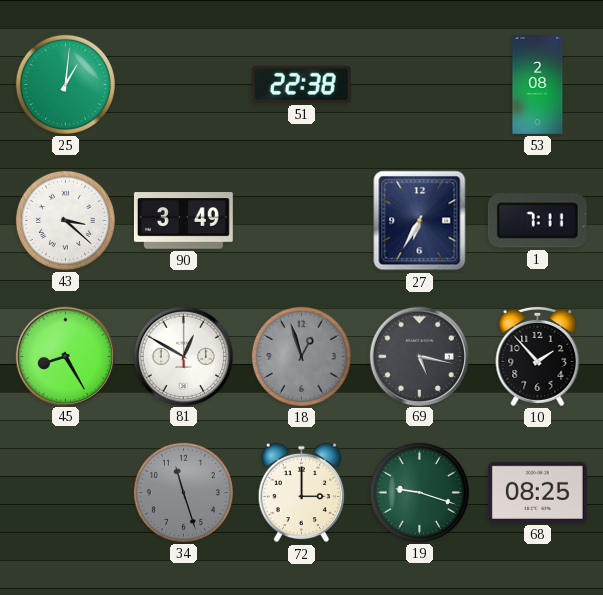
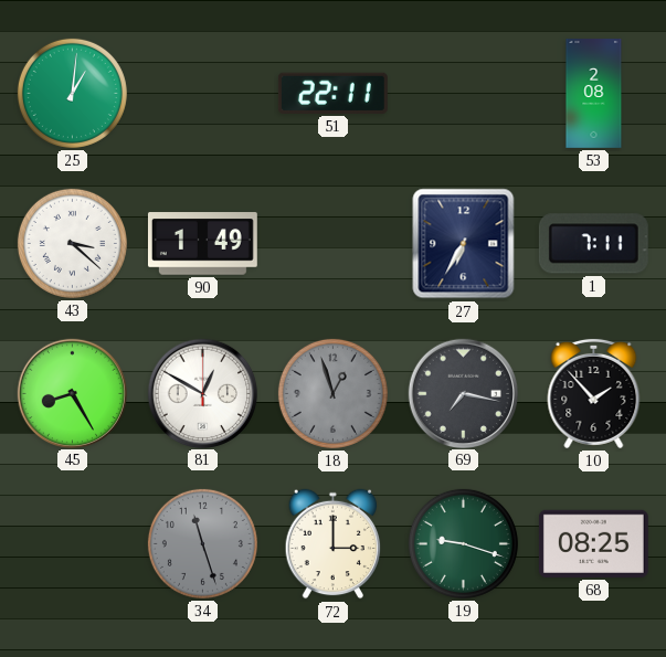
51: 22:38 -> 22:11 (332, 93)
90: 3:49 -> 1:49 (202, 244)
69: 5:17 -> 7:17 (463, 393)
